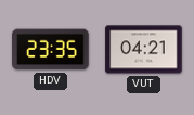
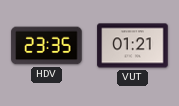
VUT: 04:21 -> 01:21 (133, 46)
